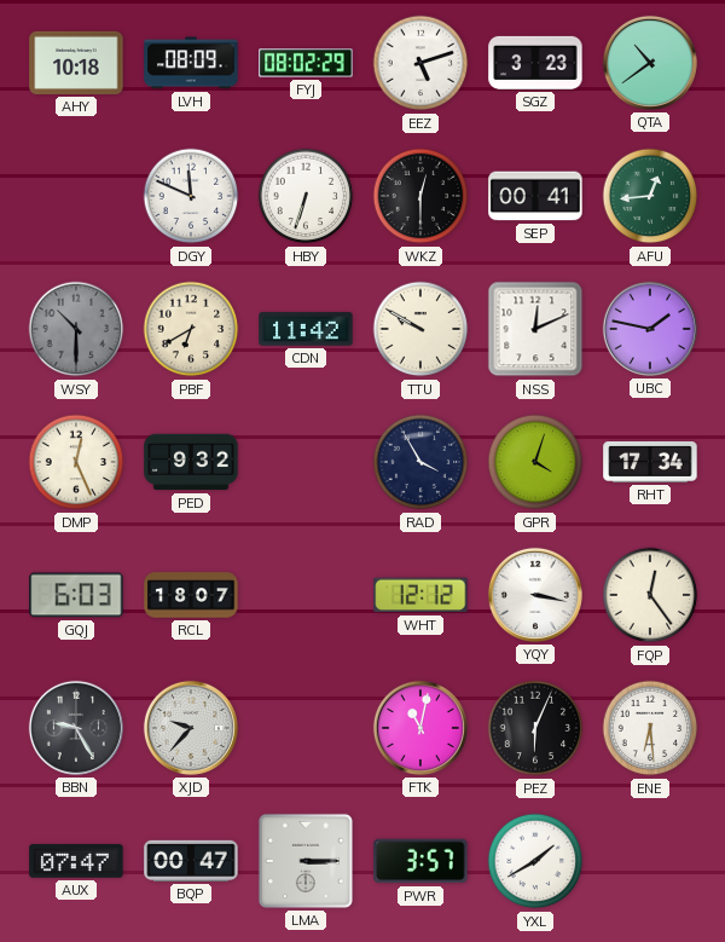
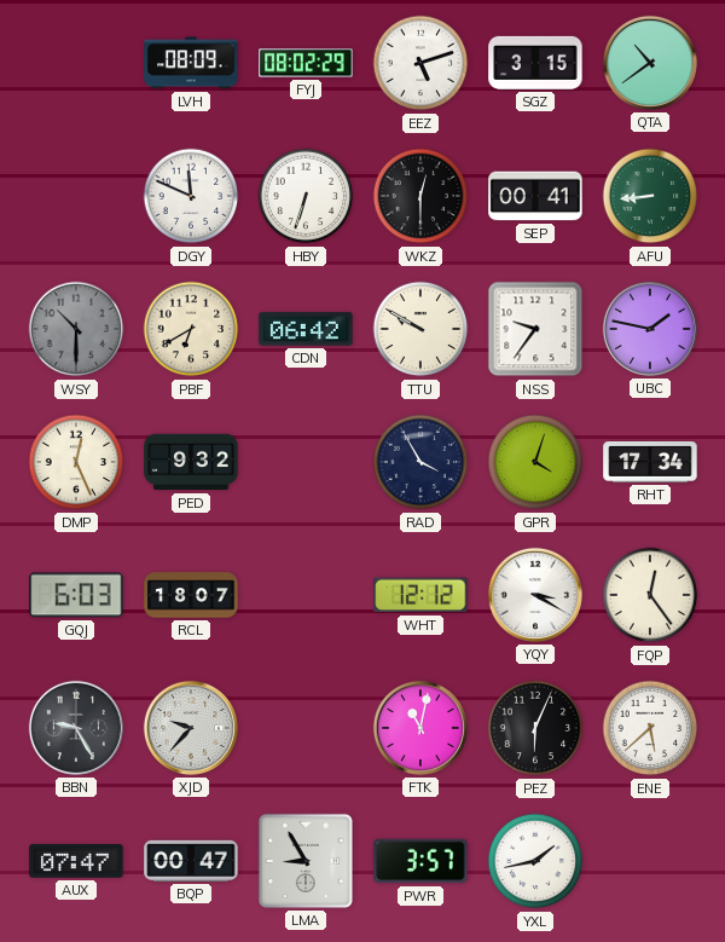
AHY: 10:18 -> none (76, 63)
SGZ: 3:23 -> 3:15 (535, 63)
AFU: 12:44 -> 8:44 (650, 196)
CDN: 11:42 -> 06:42 (306, 329)
NSS: 12:11 -> 9:36 (535, 329)
YQY: 3:17 -> 3:20 (535, 595)
ENE: 6:29 -> 5:38 (650, 728)
LMA: 3:15 -> 8:55 (306, 861)
YXL: 1:40 -> 1:43 (535, 861)
